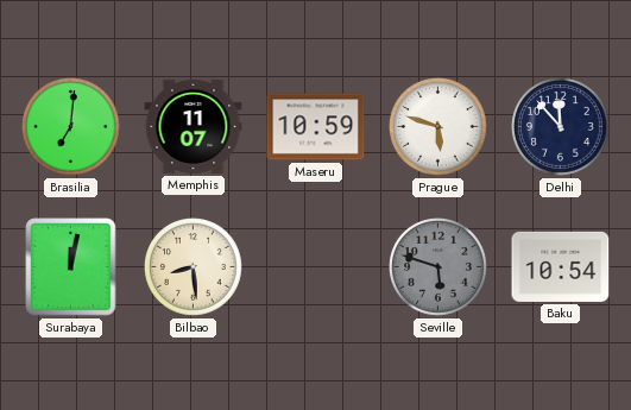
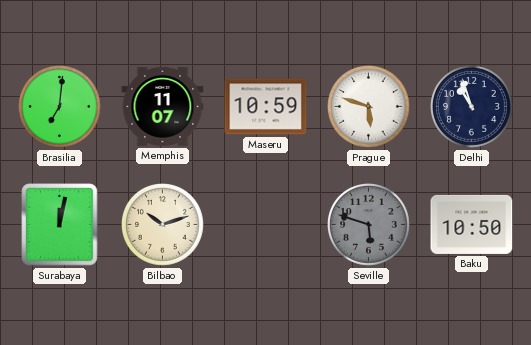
Delhi: 11:53 -> 10:57 (472, 107)
Bilbao: 8:29 -> 10:12 (163, 225)
Baku: 10:54 -> 10:50 (472, 224)
